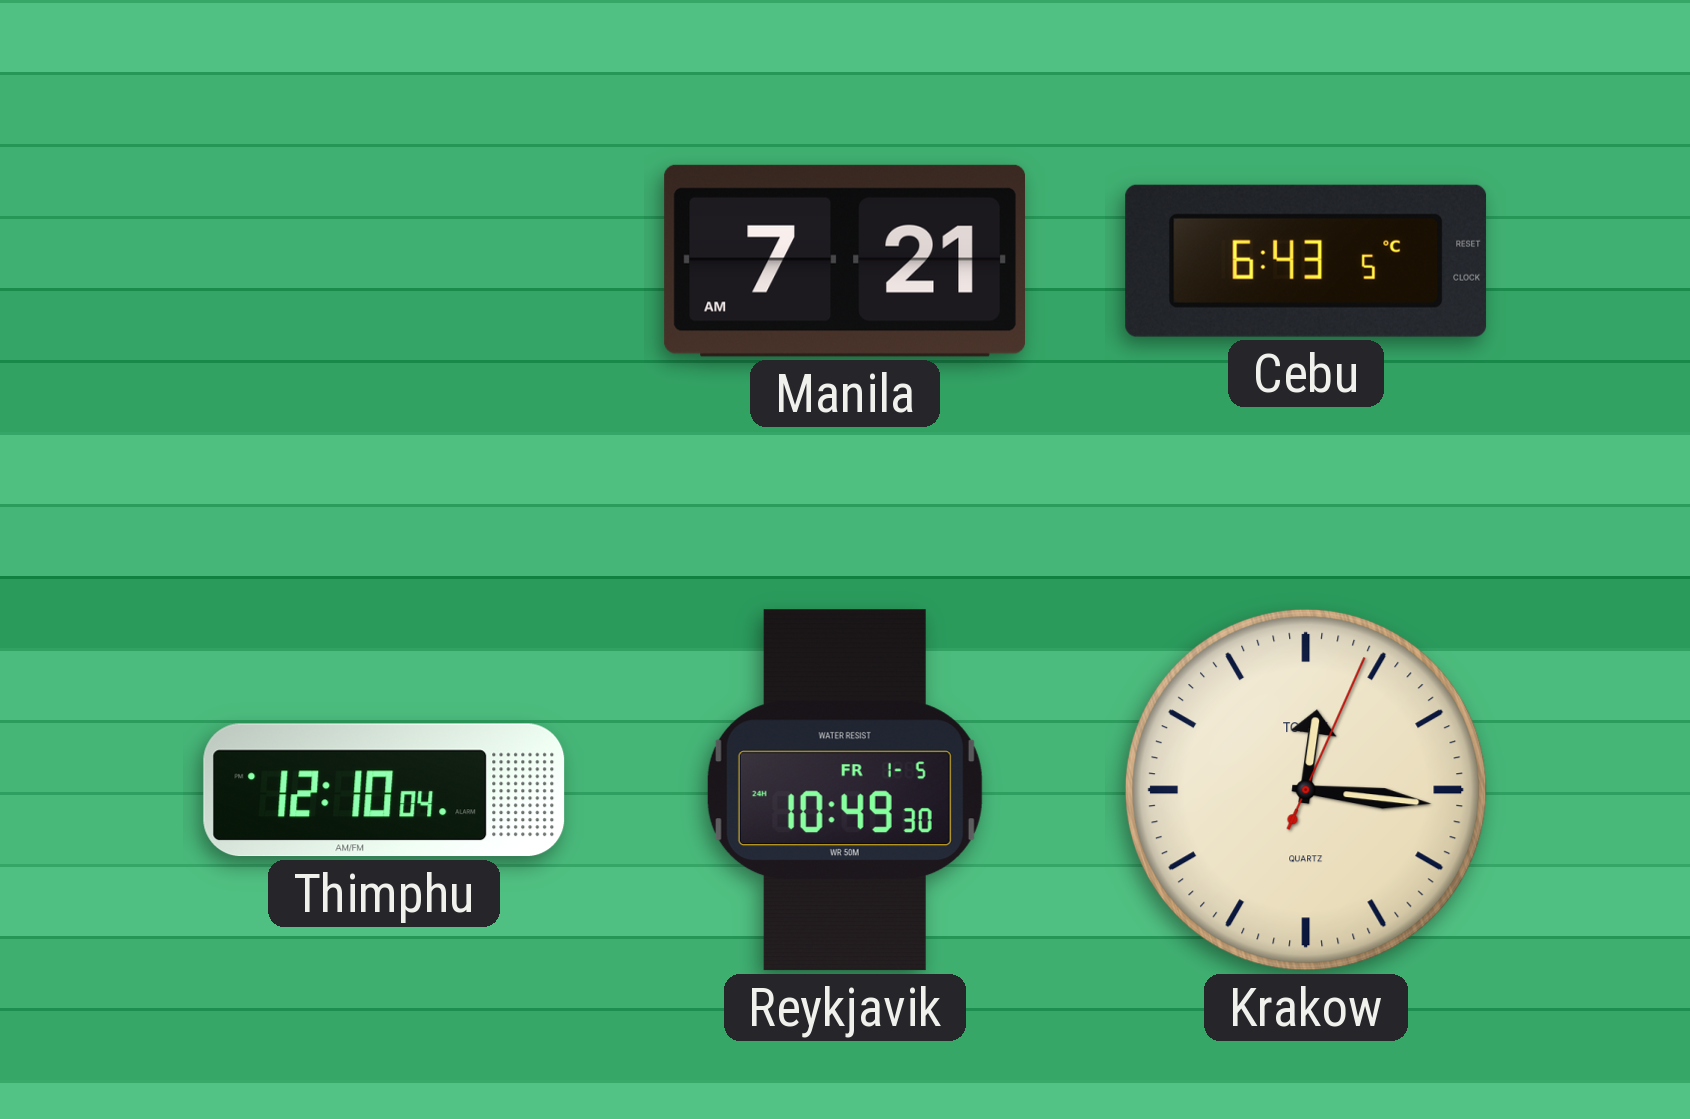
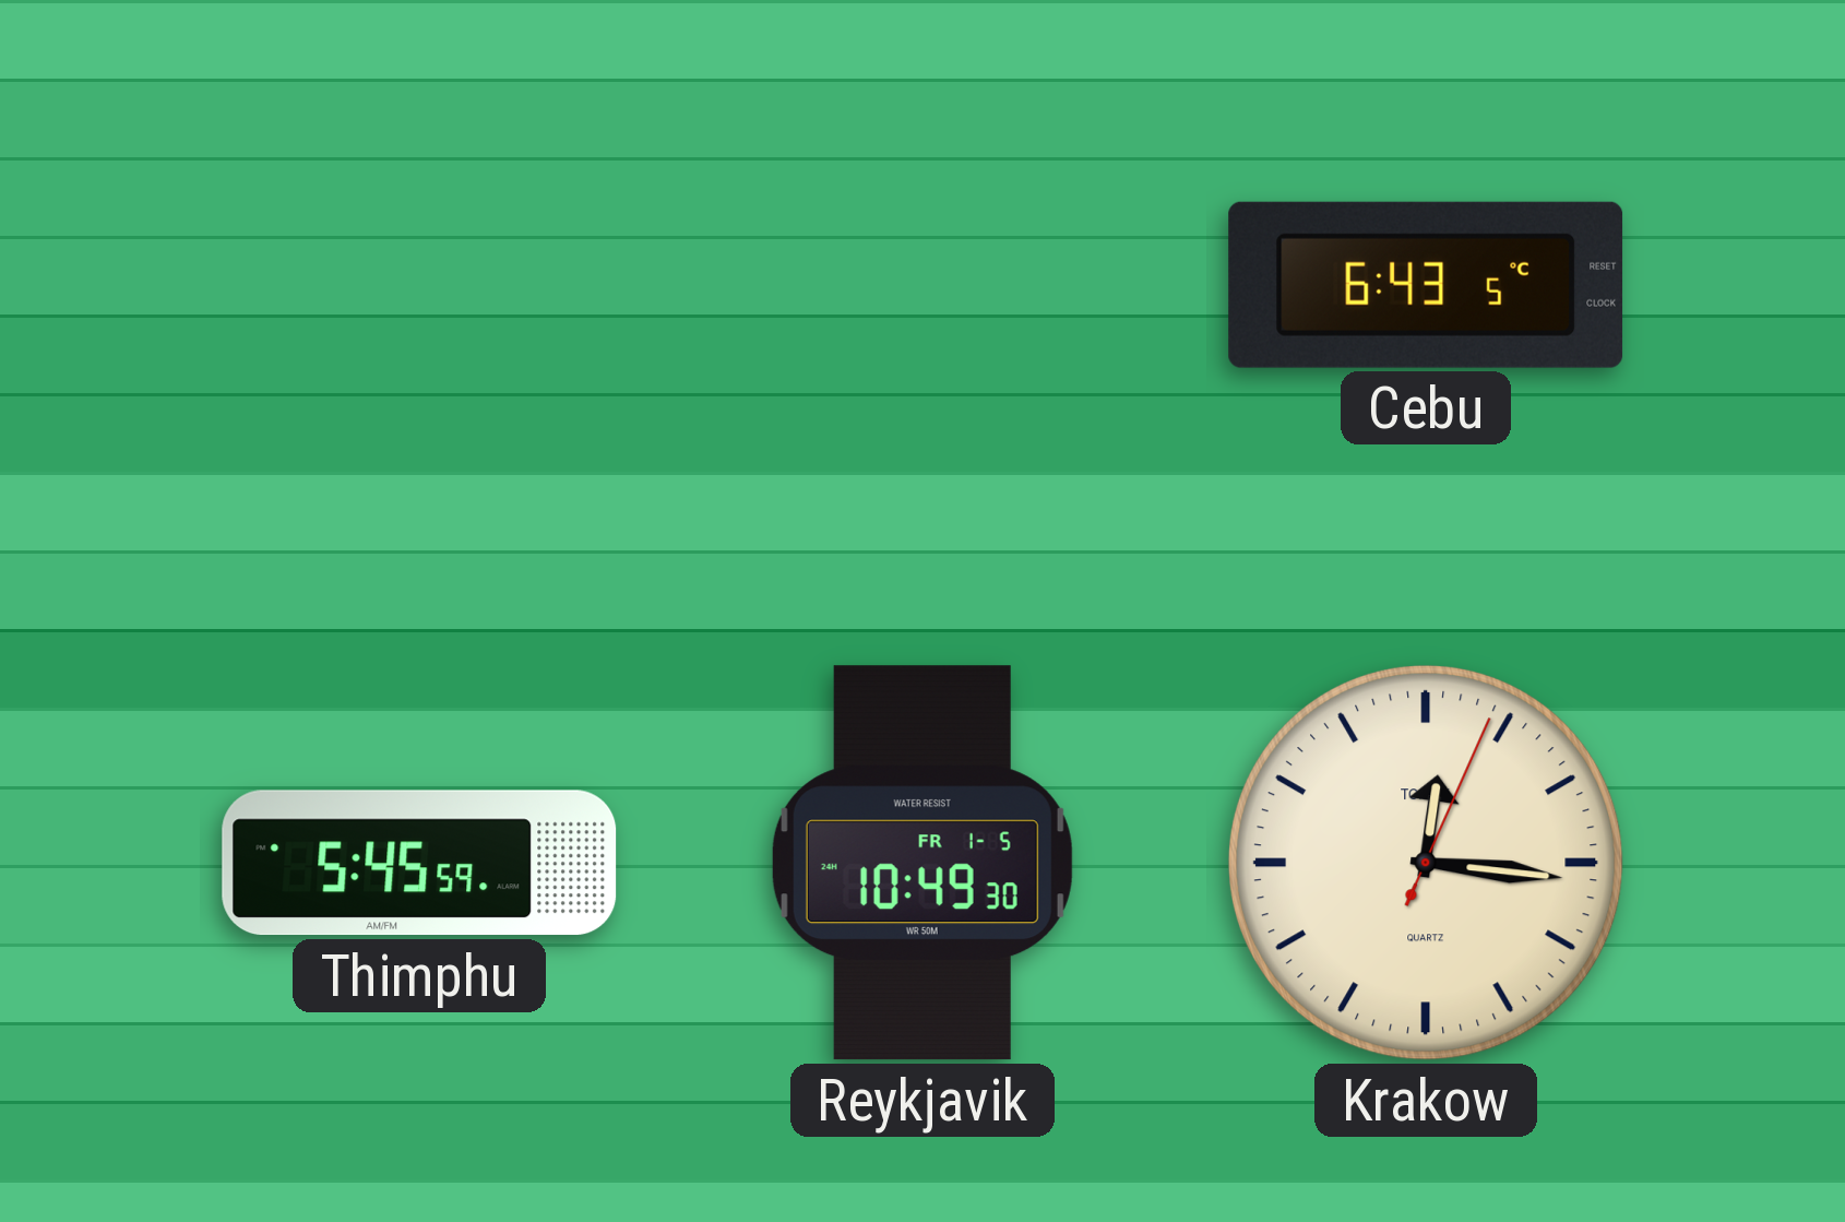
Manila: 7:21 -> none (844, 261)
Thimphu: 12:10 -> 5:45 (419, 863)
